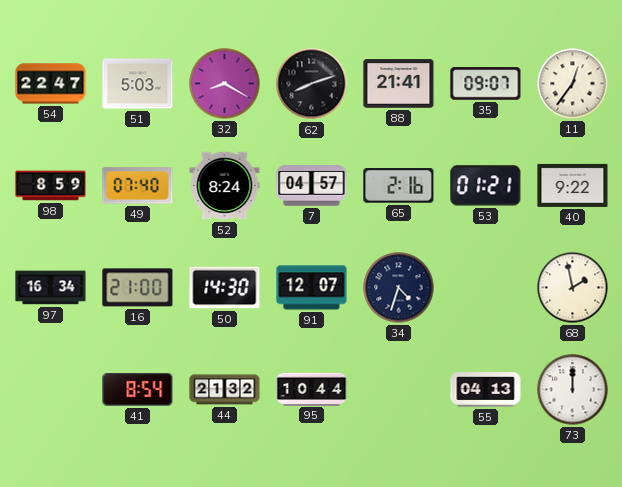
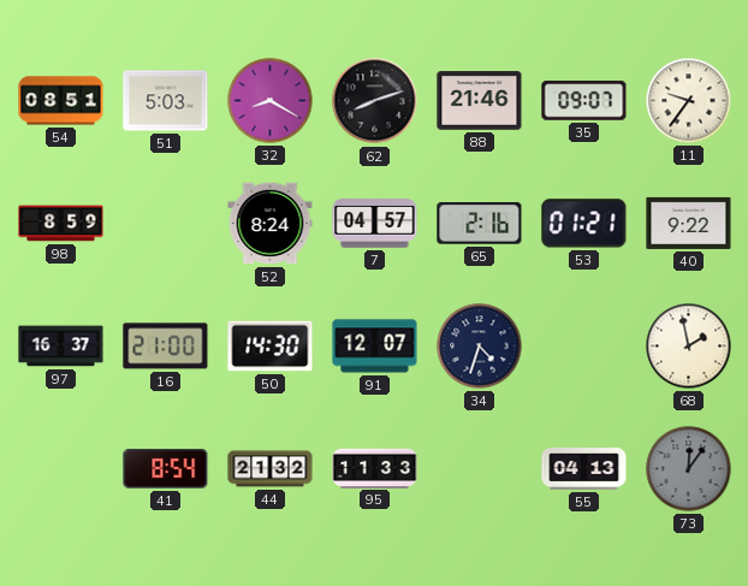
54: 22:47 -> 08:51 (61, 101)
88: 21:41 -> 21:46 (480, 101)
11: 12:36 -> 9:36 (689, 101)
49: 07:40 -> none (138, 186)
97: 16:34 -> 16:37 (61, 347)
95: 10:44 -> 11:33 (375, 468)
73: 12:00 -> 12:06 (689, 469)
73 dial: white -> grey (689, 469)
